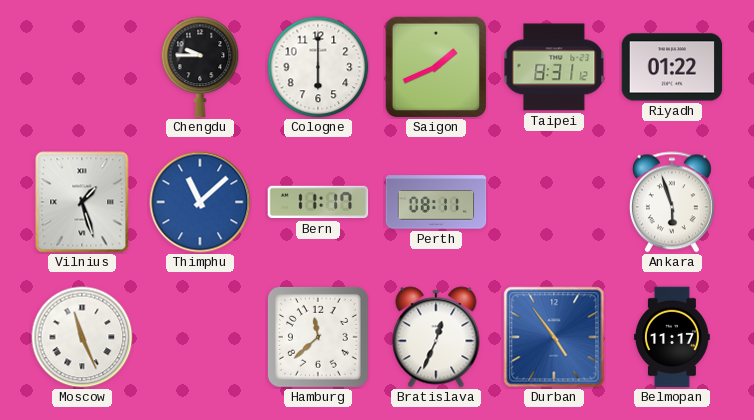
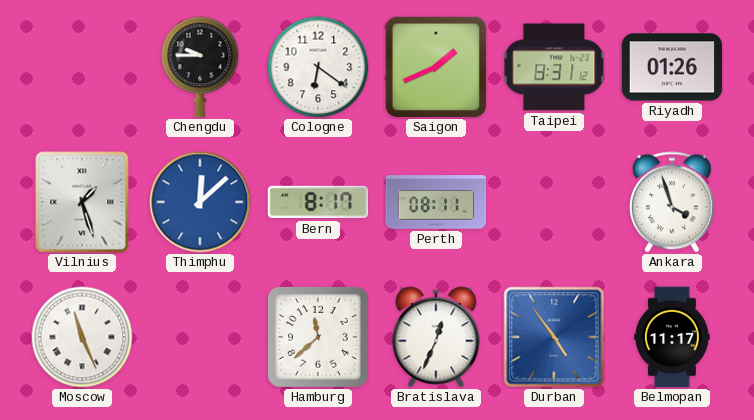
Cologne: 6:00 -> 6:21 (318, 67)
Riyadh: 01:22 -> 01:26 (672, 67)
Thimphu: 11:08 -> 12:08 (200, 202)
Bern: 11:17 -> 8:17 (318, 202)
Ankara: 5:57 -> 3:57 (672, 202)
